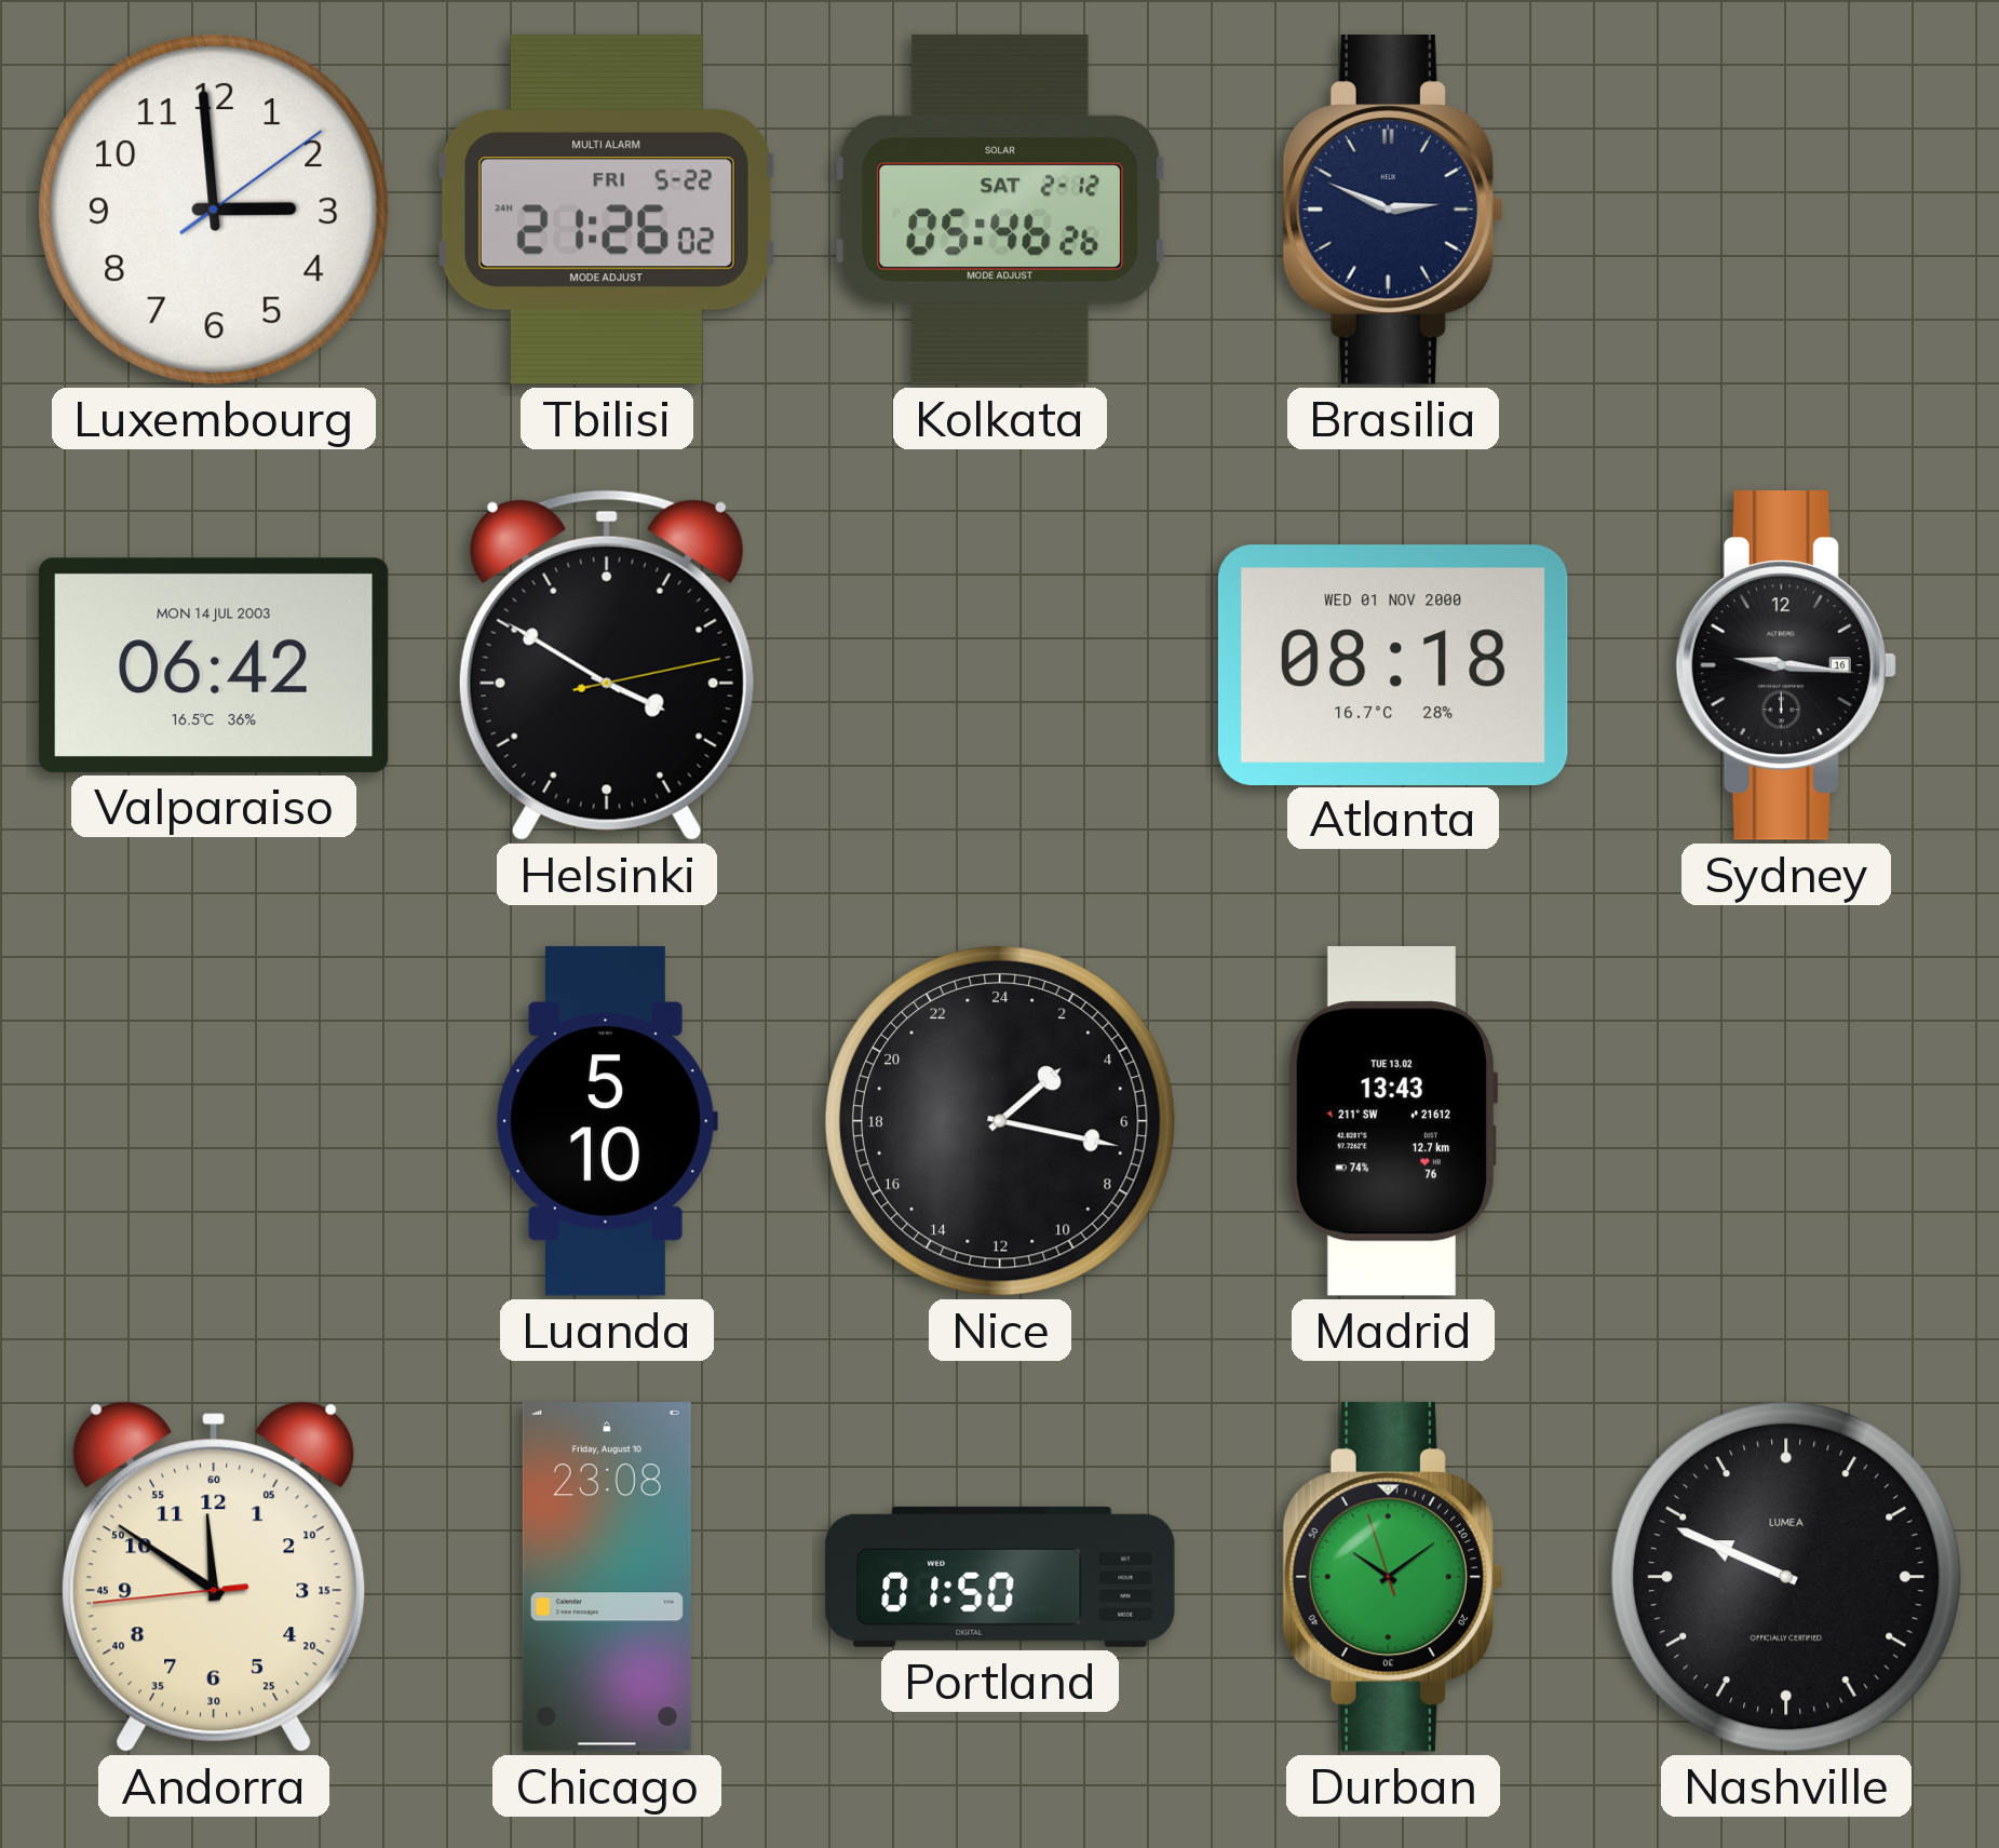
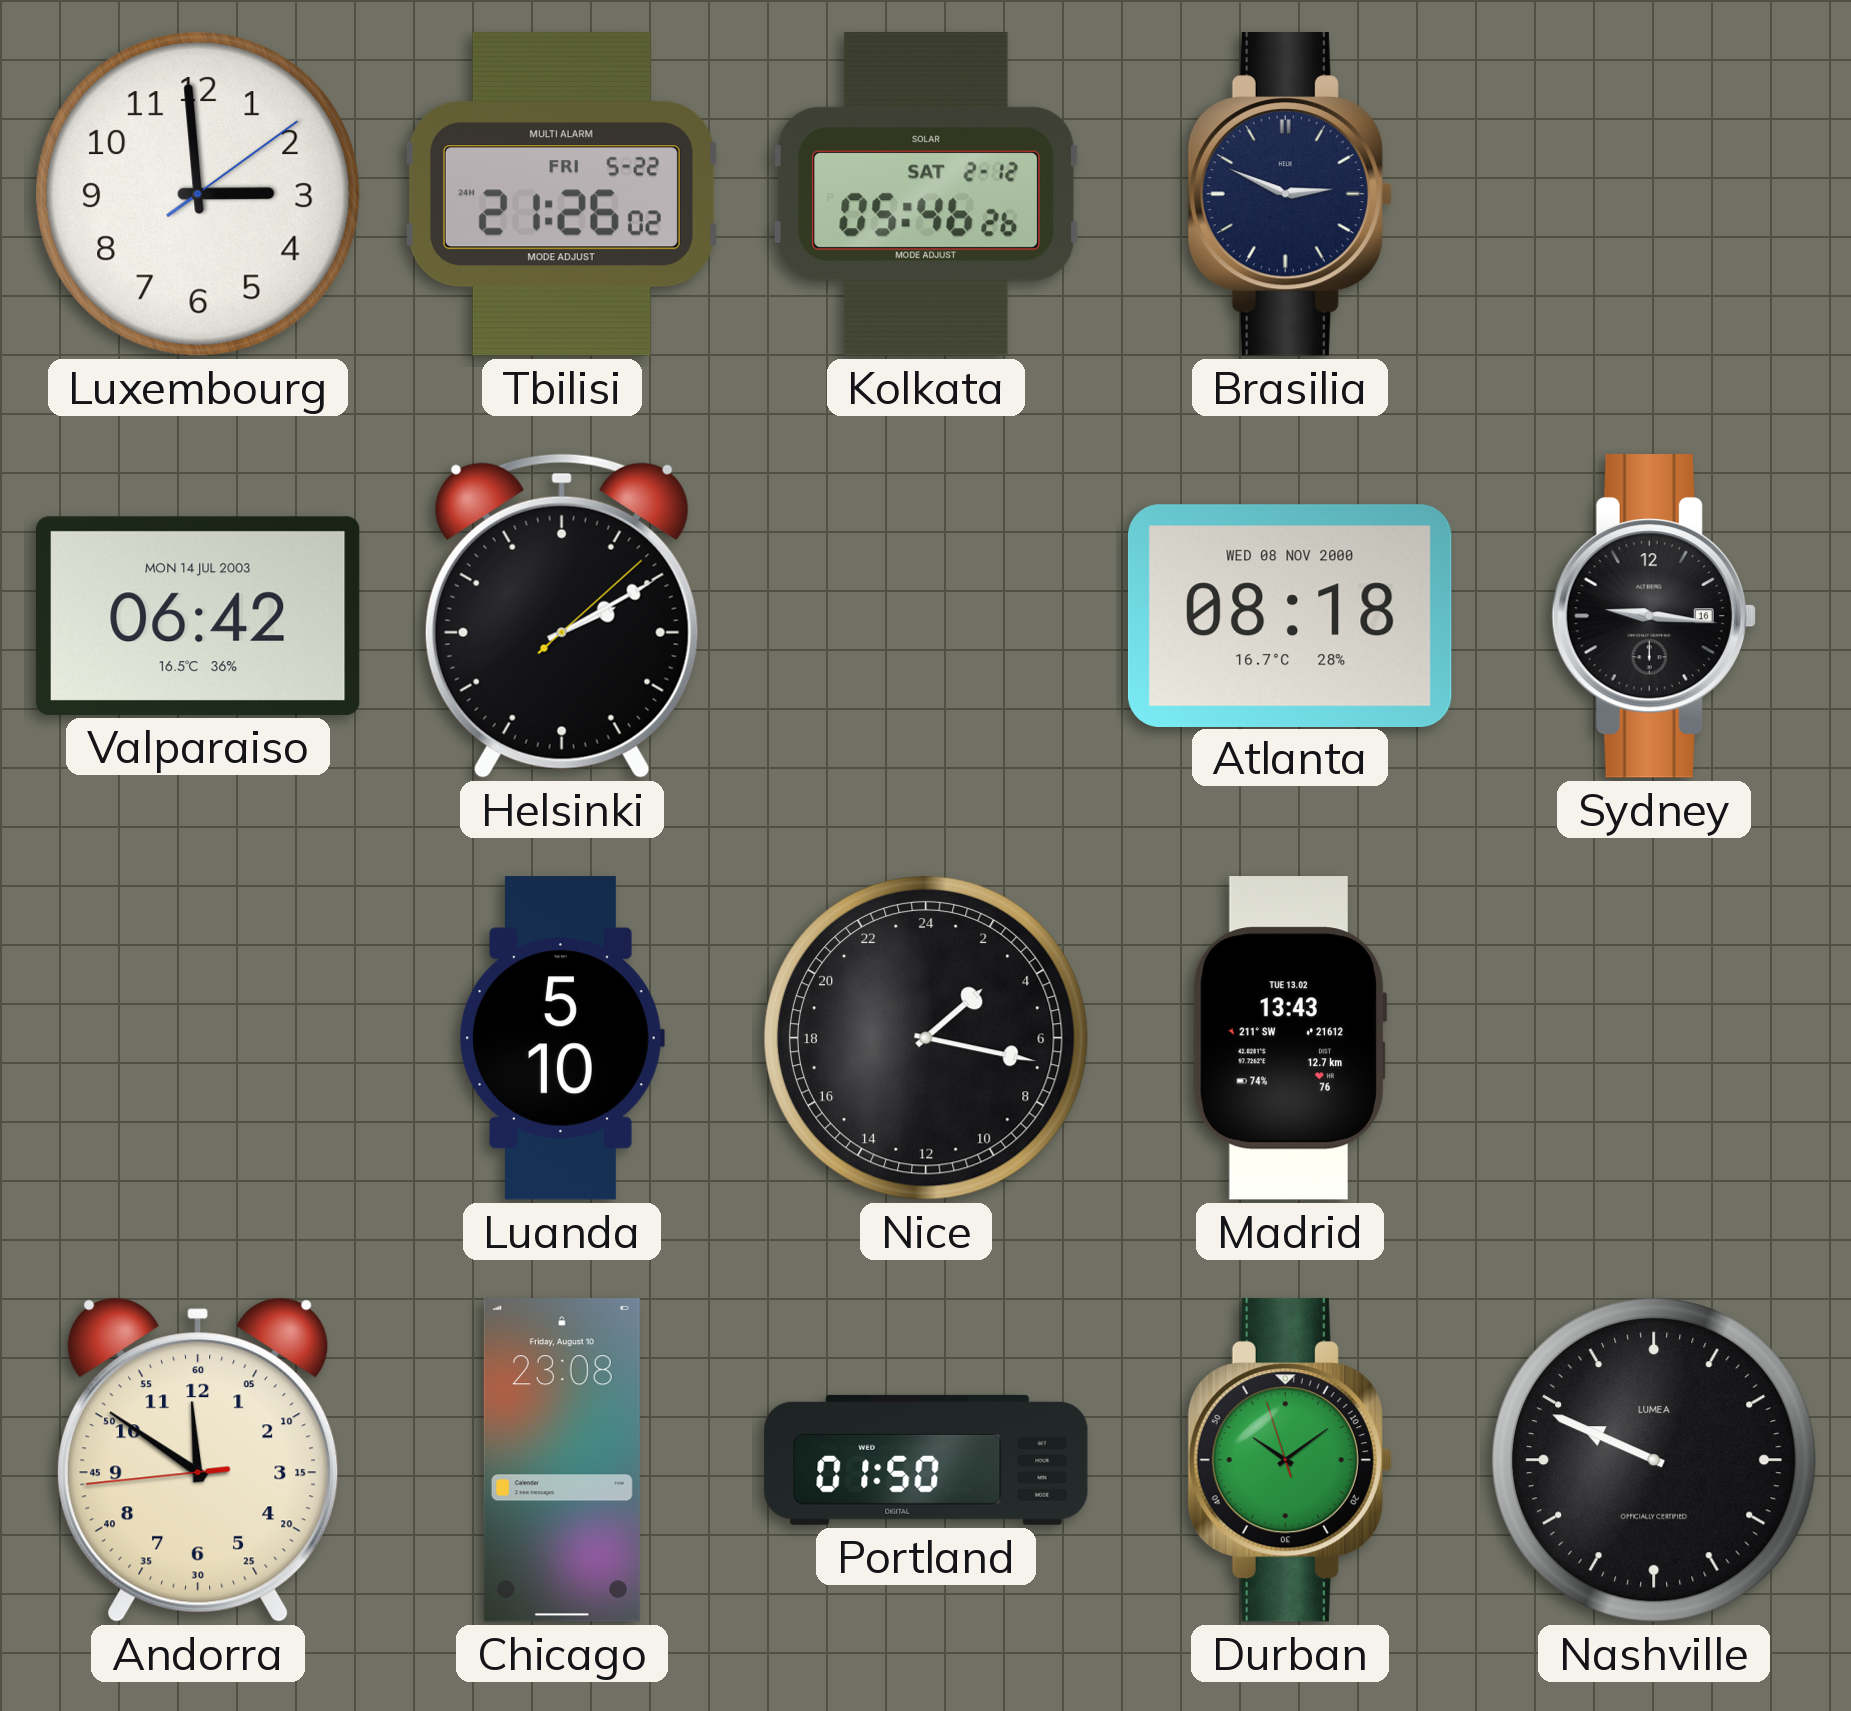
Helsinki: 3:50 -> 2:10 (562, 616)
Atlanta date: WED 01 NOV 2000 -> WED 08 NOV 2000 (1290, 615)
